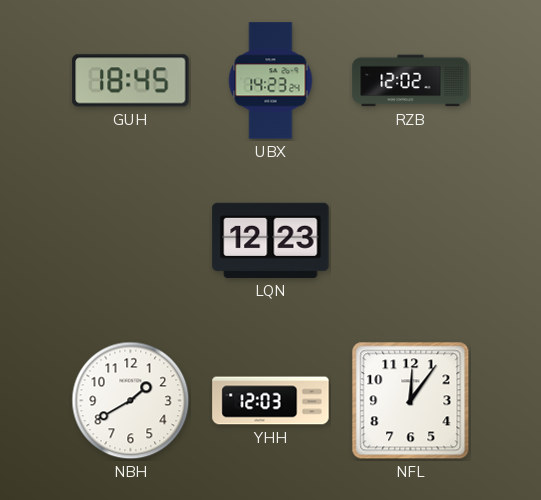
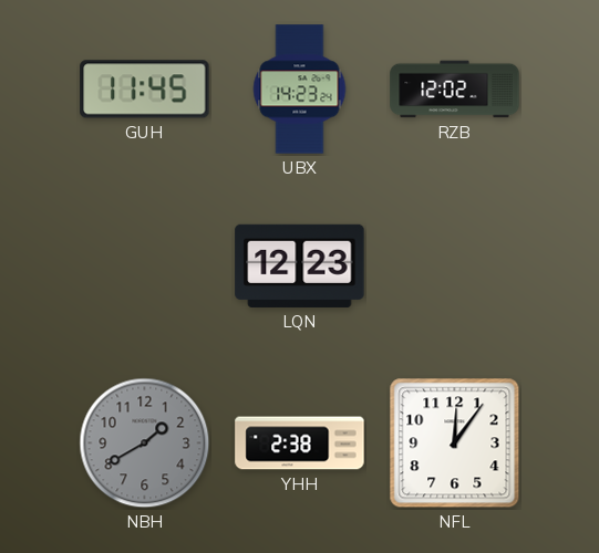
GUH: 18:45 -> 11:45 (145, 90)
NBH dial: white -> grey (145, 444)
YHH: 12:03 -> 2:38 (300, 444)
